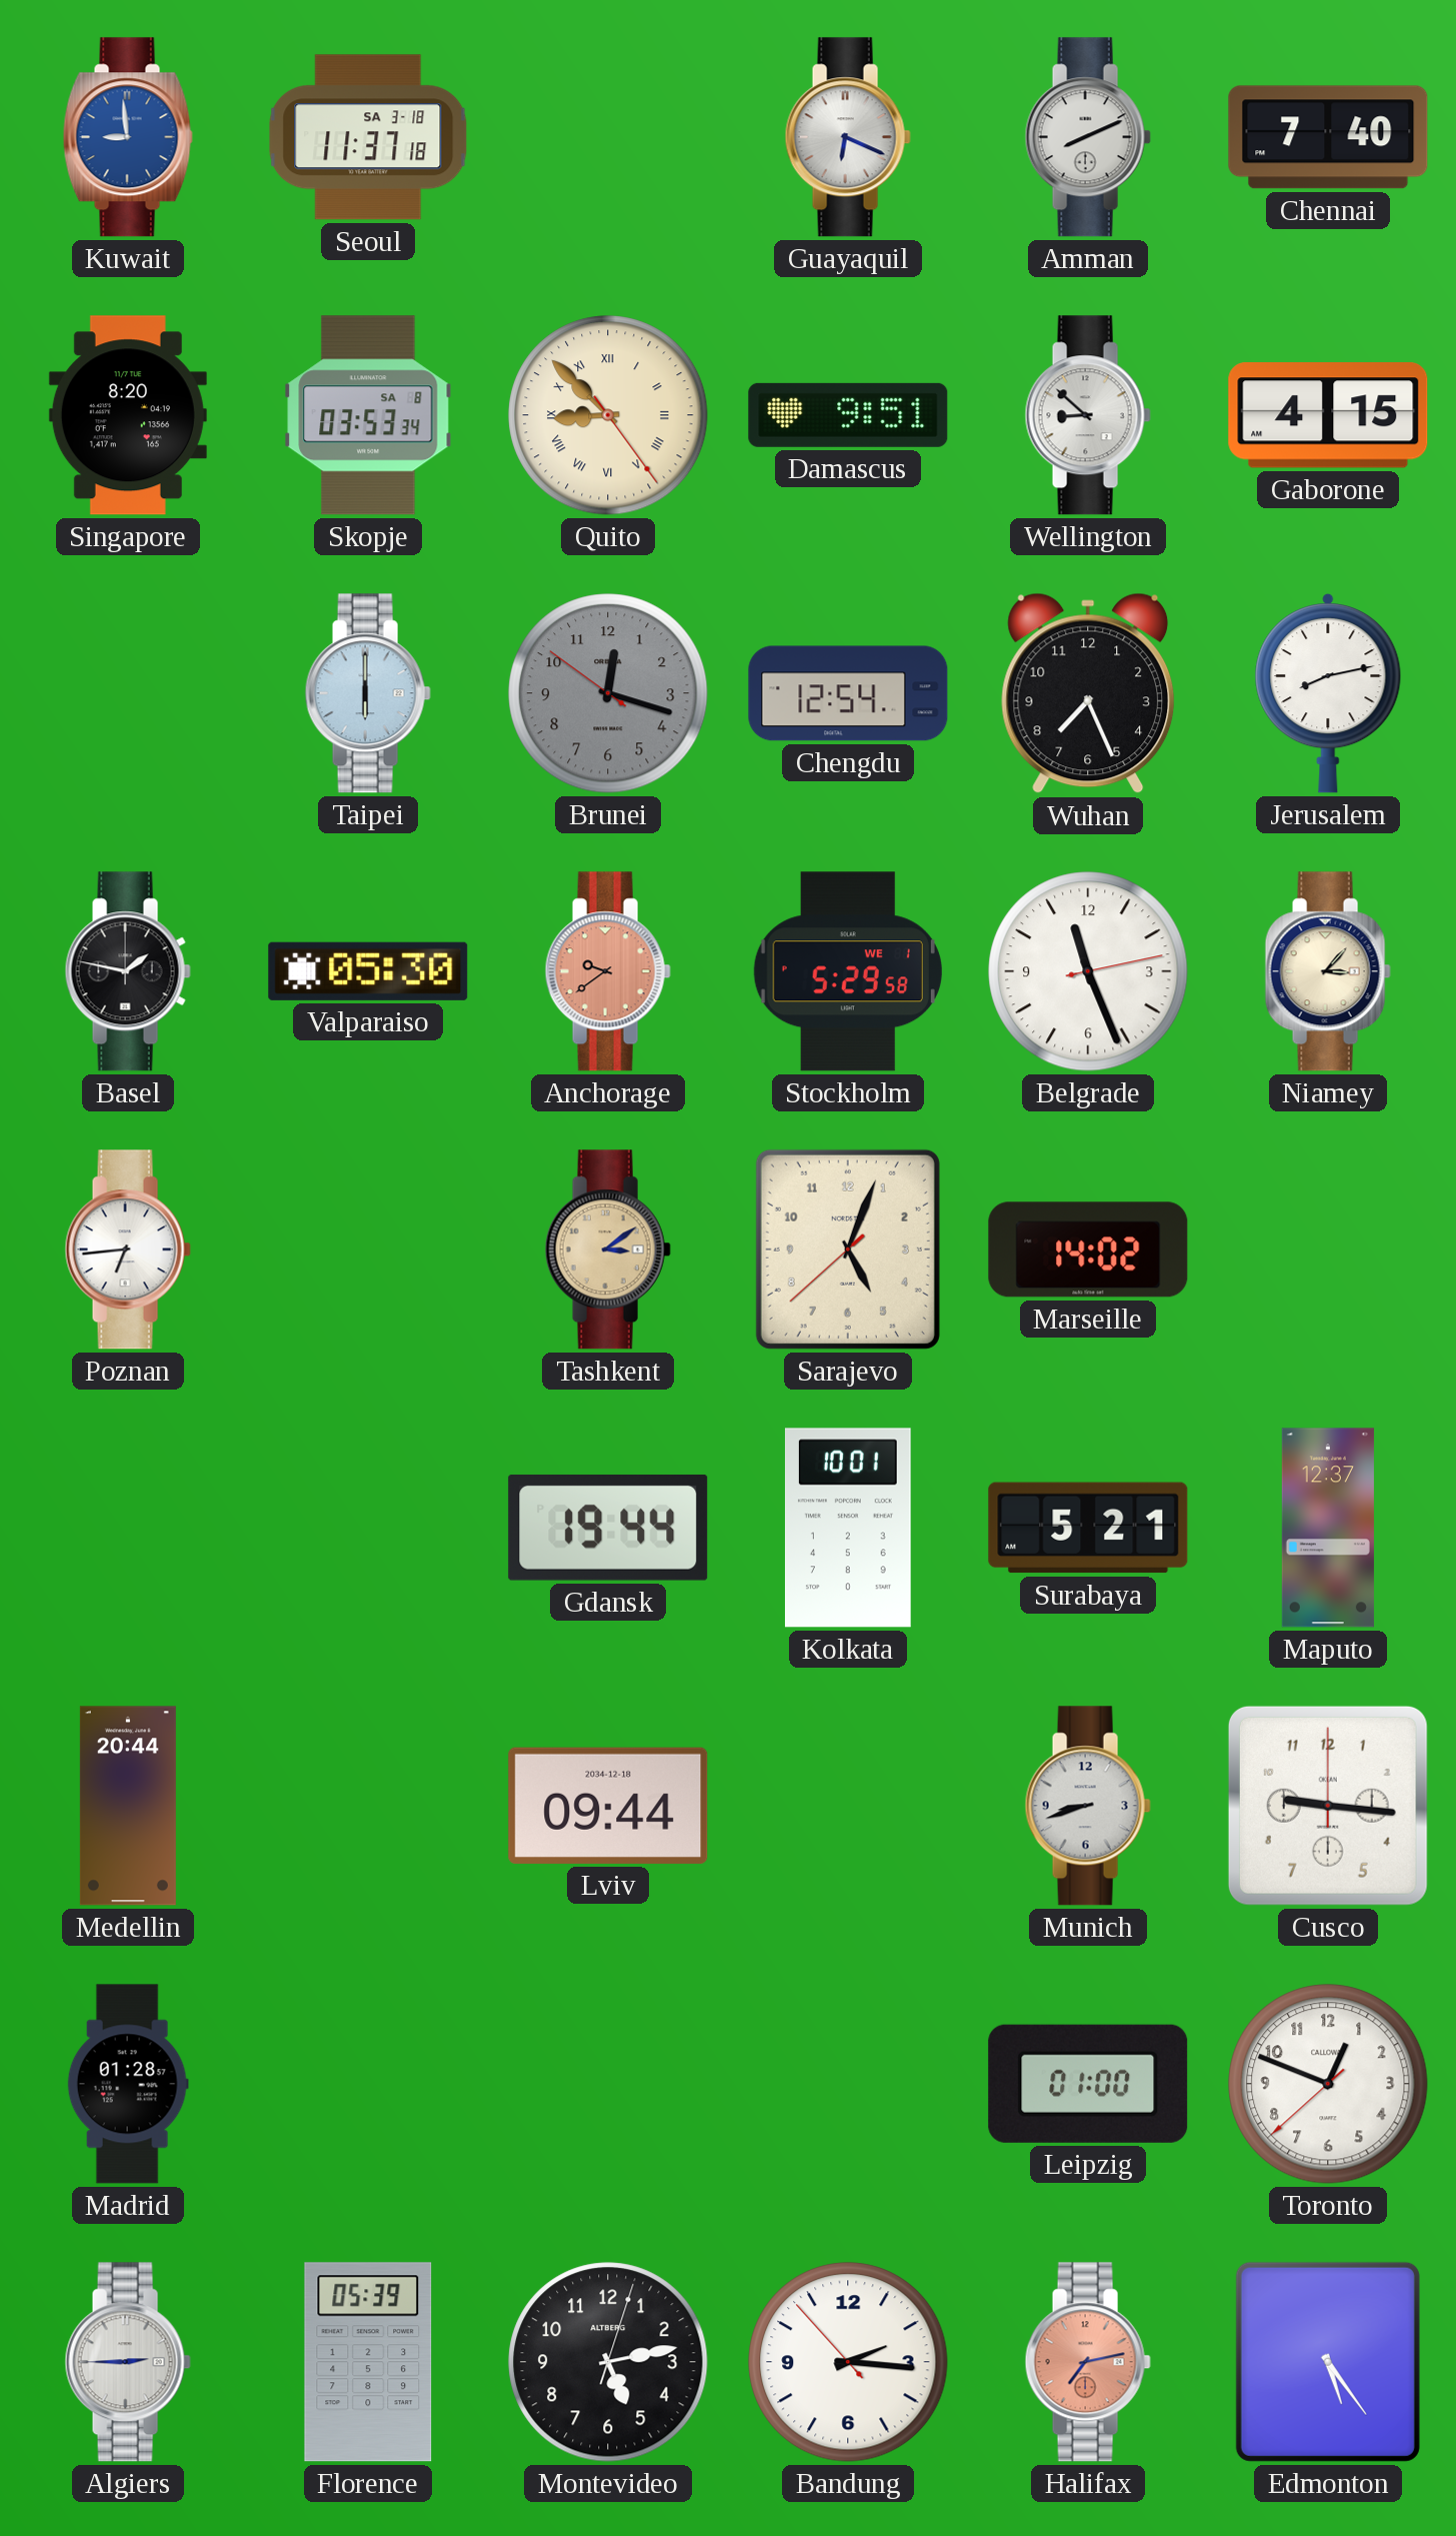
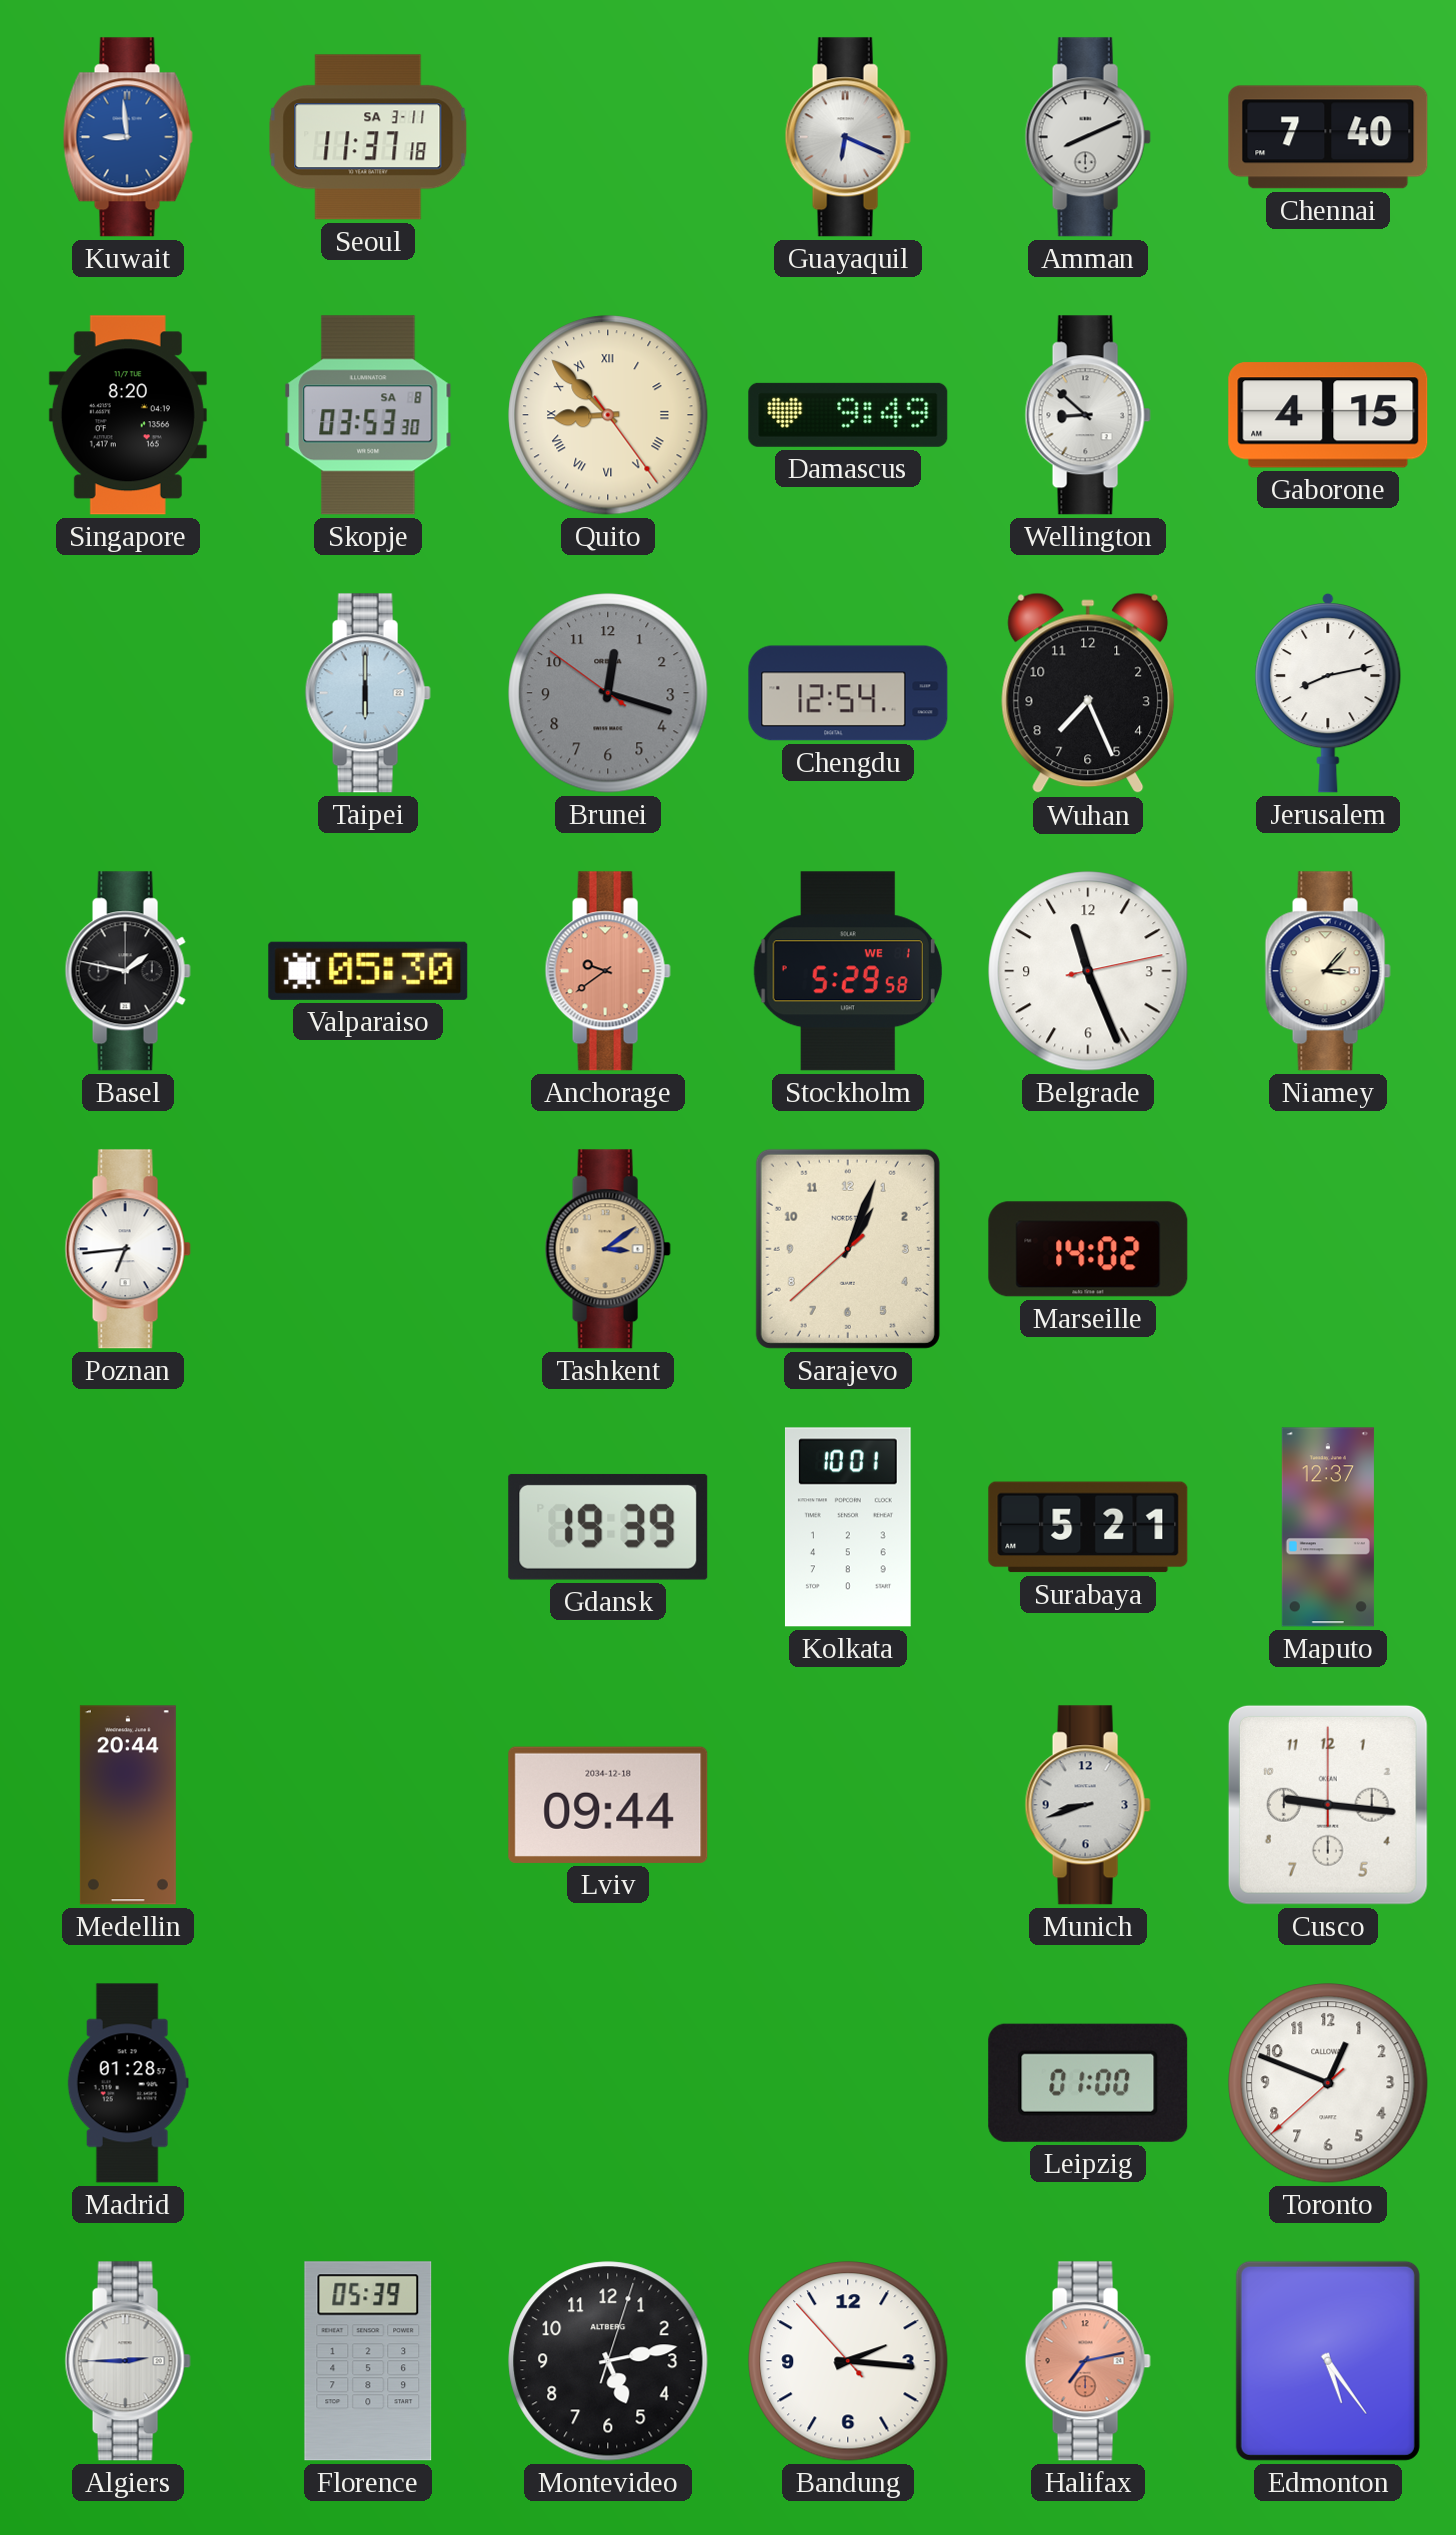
Seoul date: SA 3-18 -> SA 3-11 (368, 137)
Skopje: 03:53:34 -> 03:53:30 (368, 415)
Damascus: 9:51 -> 9:49 (848, 415)
Sarajevo: 5:03 -> 1:03 (848, 1249)
Gdansk: 19:44 -> 19:39 (608, 1527)
